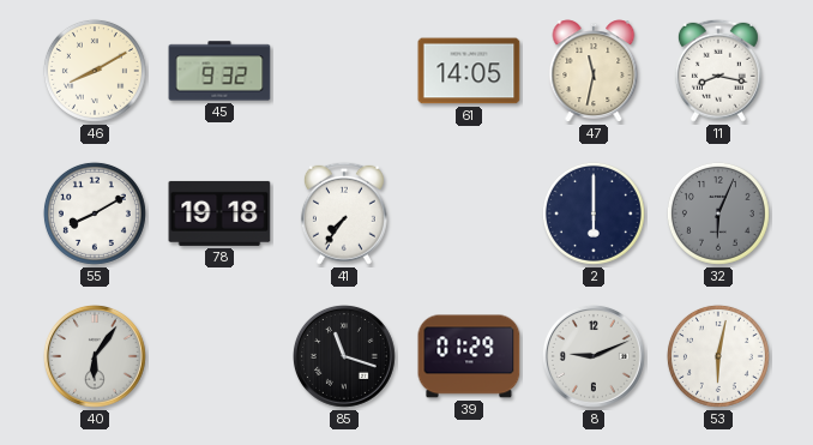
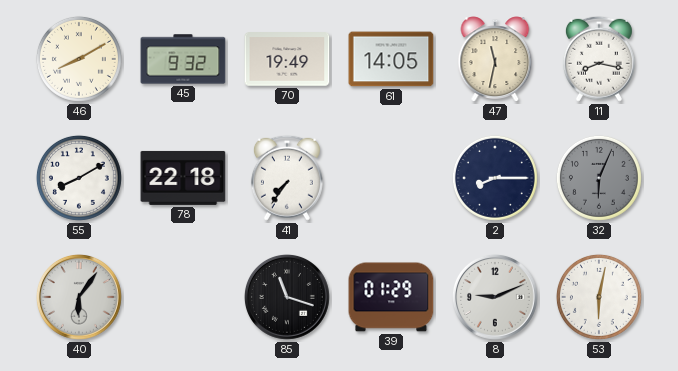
70: none -> 19:49 (287, 59)
78: 19:18 -> 22:18 (183, 178)
2: 6:00 -> 8:15 (495, 178)
